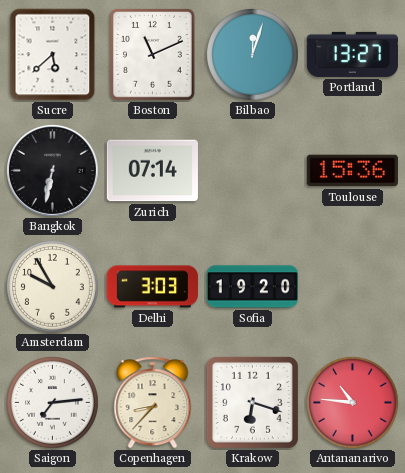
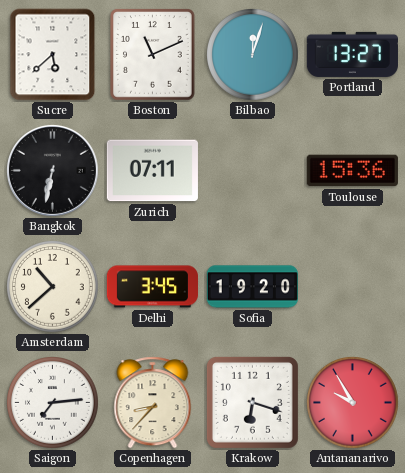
Zurich: 07:14 -> 07:11 (152, 171)
Amsterdam: 9:55 -> 10:38 (53, 287)
Delhi: 3:03 -> 3:45 (152, 287)
Antananarivo: 10:46 -> 9:55 (353, 403)
